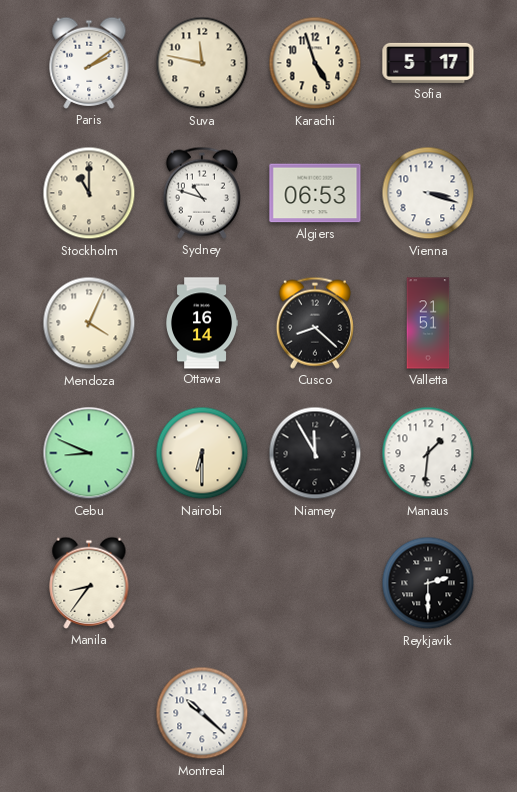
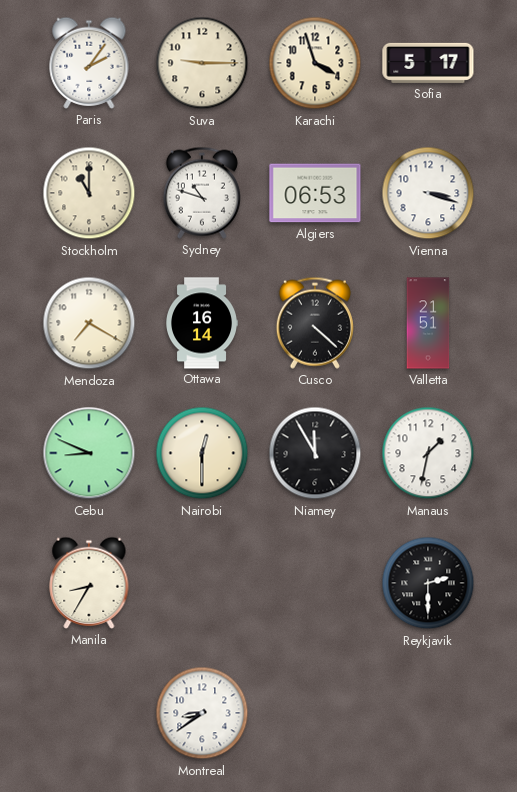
Paris: 2:09 -> 2:06 (89, 63)
Suva: 11:47 -> 9:15 (202, 63)
Karachi: 4:57 -> 3:57 (315, 63)
Mendoza: 4:04 -> 7:20 (89, 323)
Cusco: 8:22 -> 4:22 (315, 323)
Nairobi: 6:30 -> 12:30 (202, 453)
Manaus: 1:31 -> 1:32 (428, 453)
Manila: 8:36 -> 8:35 (89, 583)
Montreal: 10:22 -> 8:39 (202, 713)
